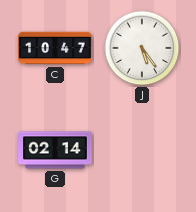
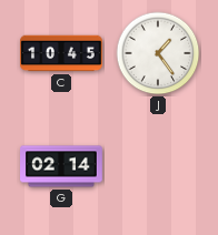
C: 10:47 -> 10:45 (61, 53)
J: 5:24 -> 1:24 (158, 53)
